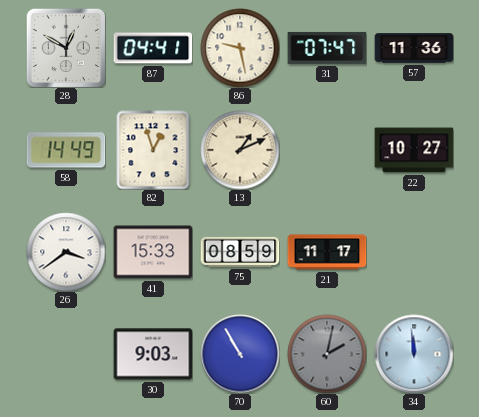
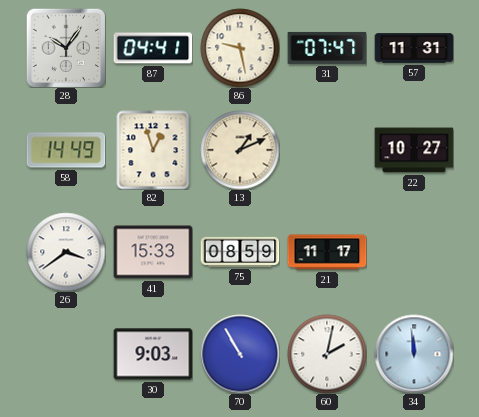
28: 12:50 -> 10:06 (66, 48)
57: 11:36 -> 11:31 (414, 48)
60 dial: grey -> white (327, 354)
